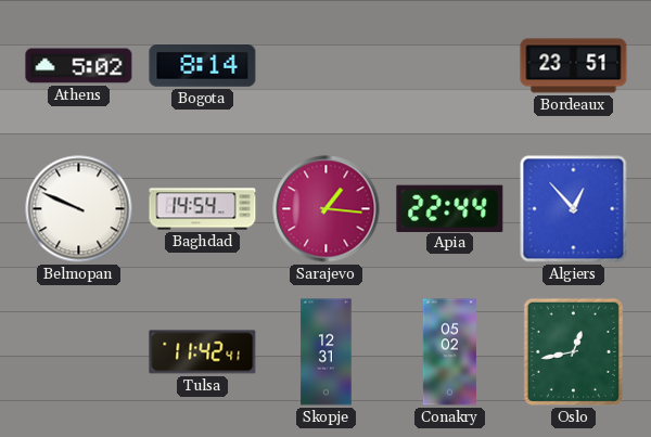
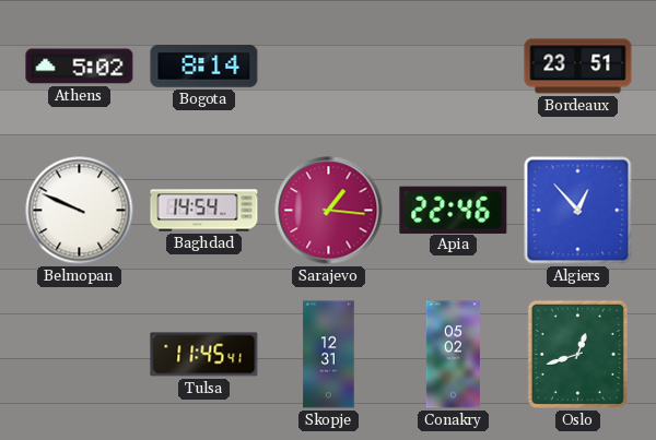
Apia: 22:44 -> 22:46 (454, 210)
Tulsa: 11:42 -> 11:45 (204, 355)
Oslo: 12:43 -> 12:42 (577, 354)
